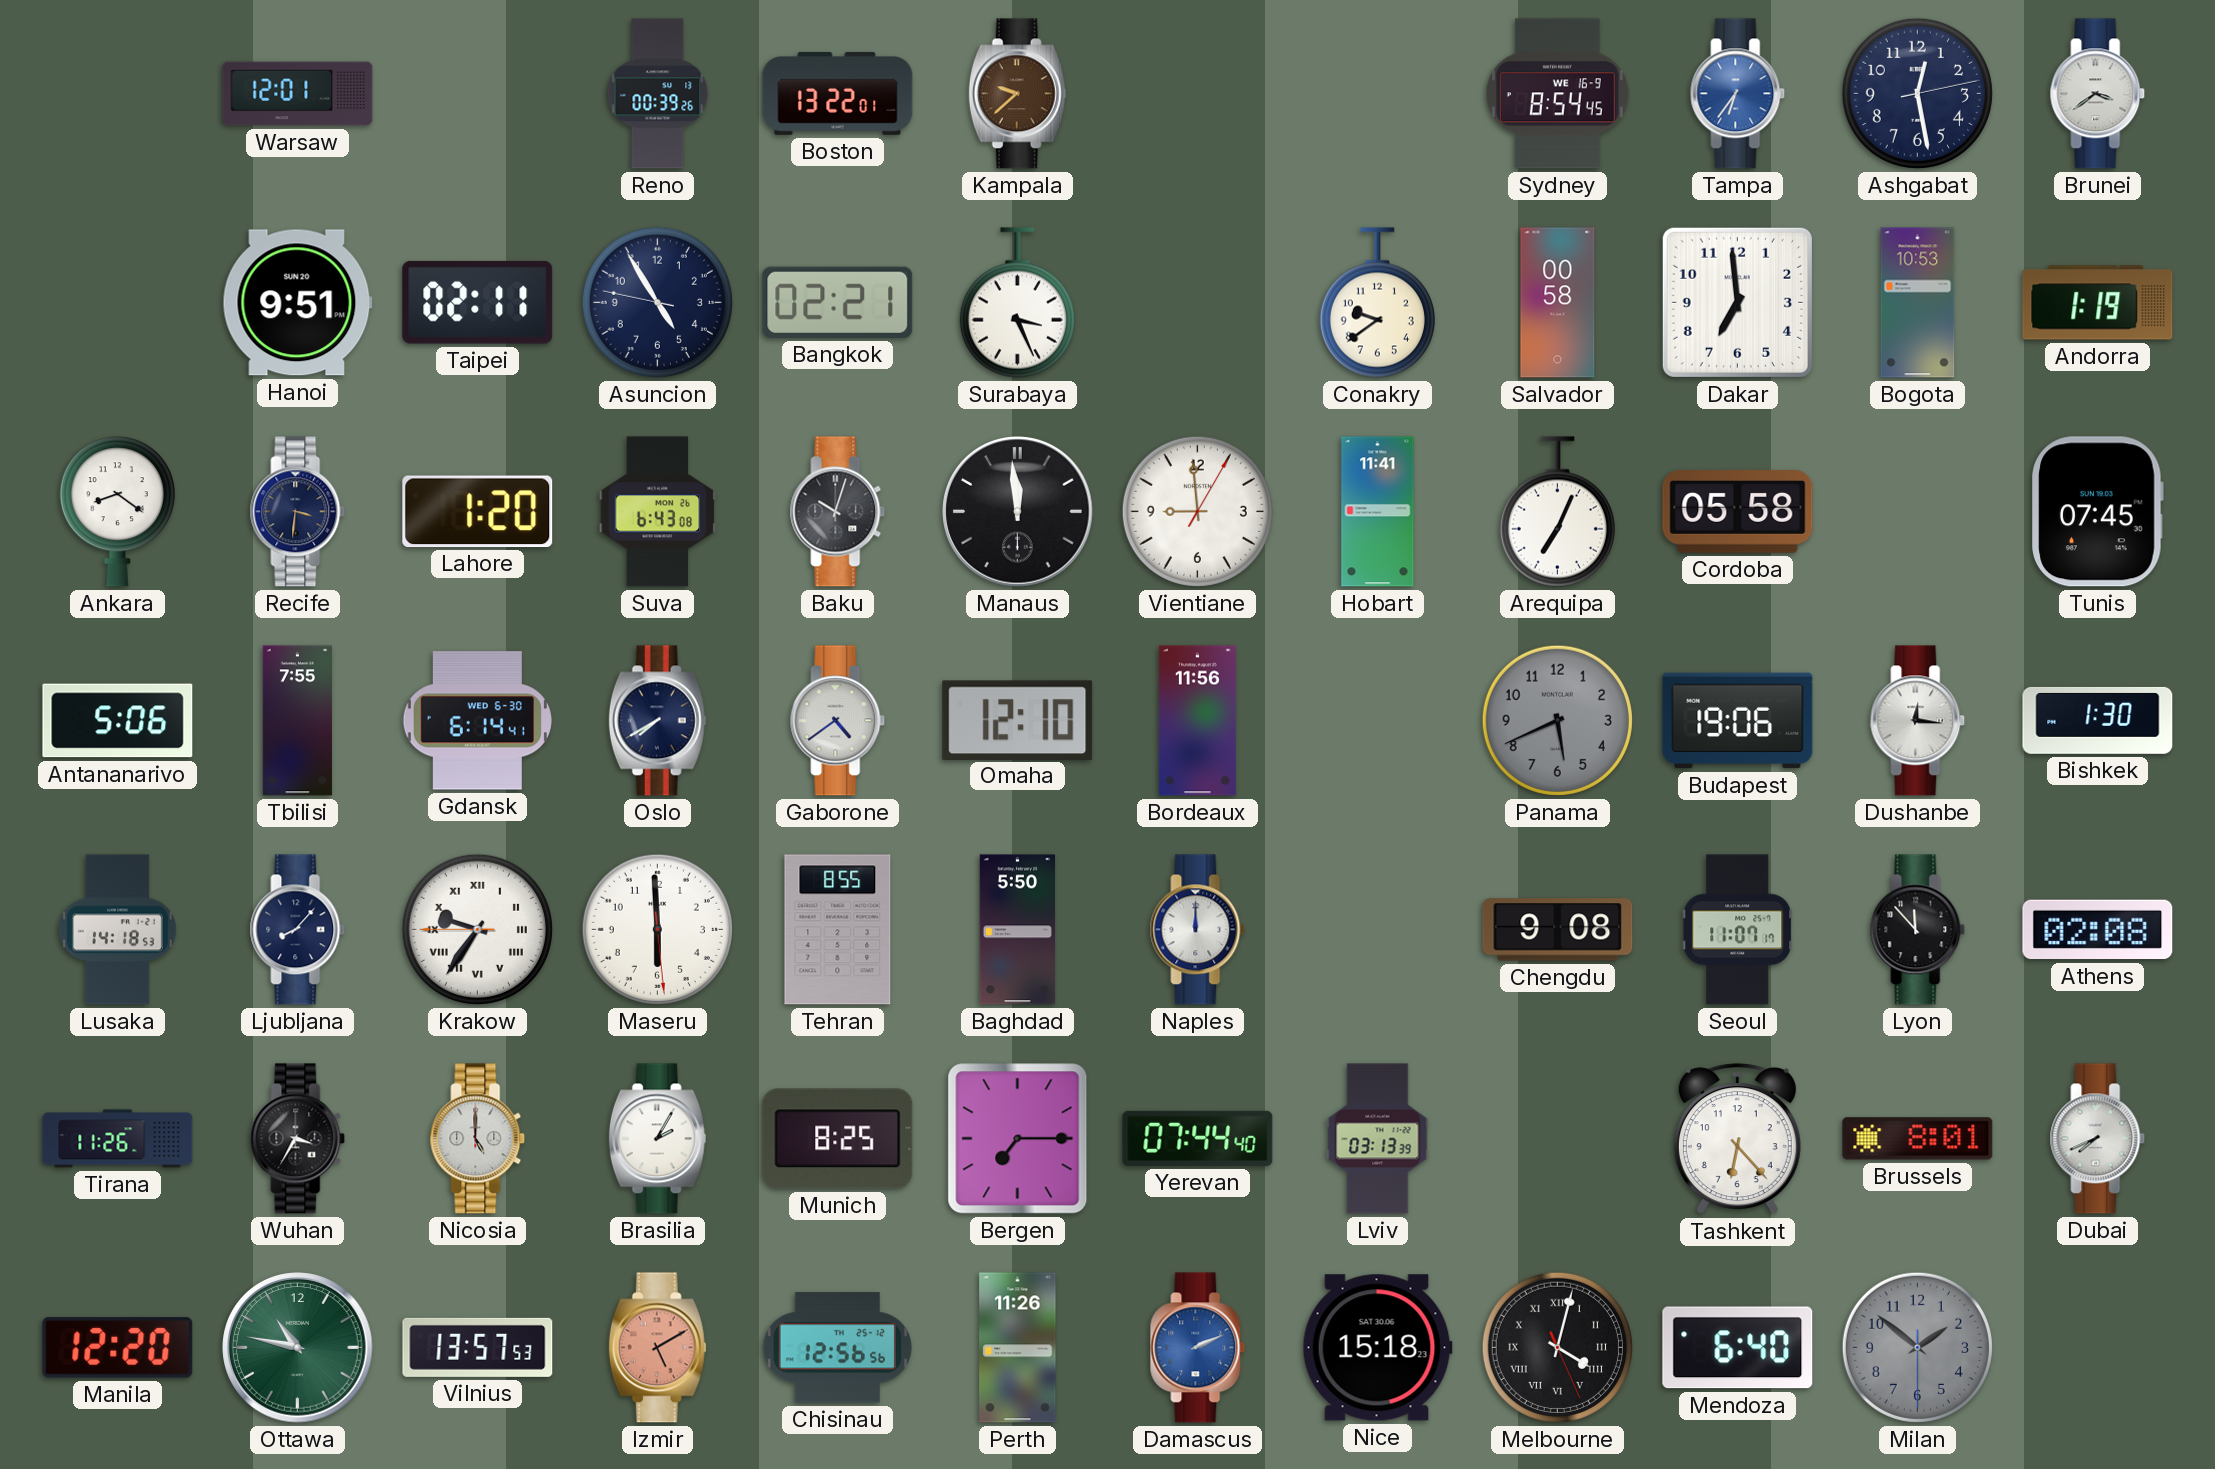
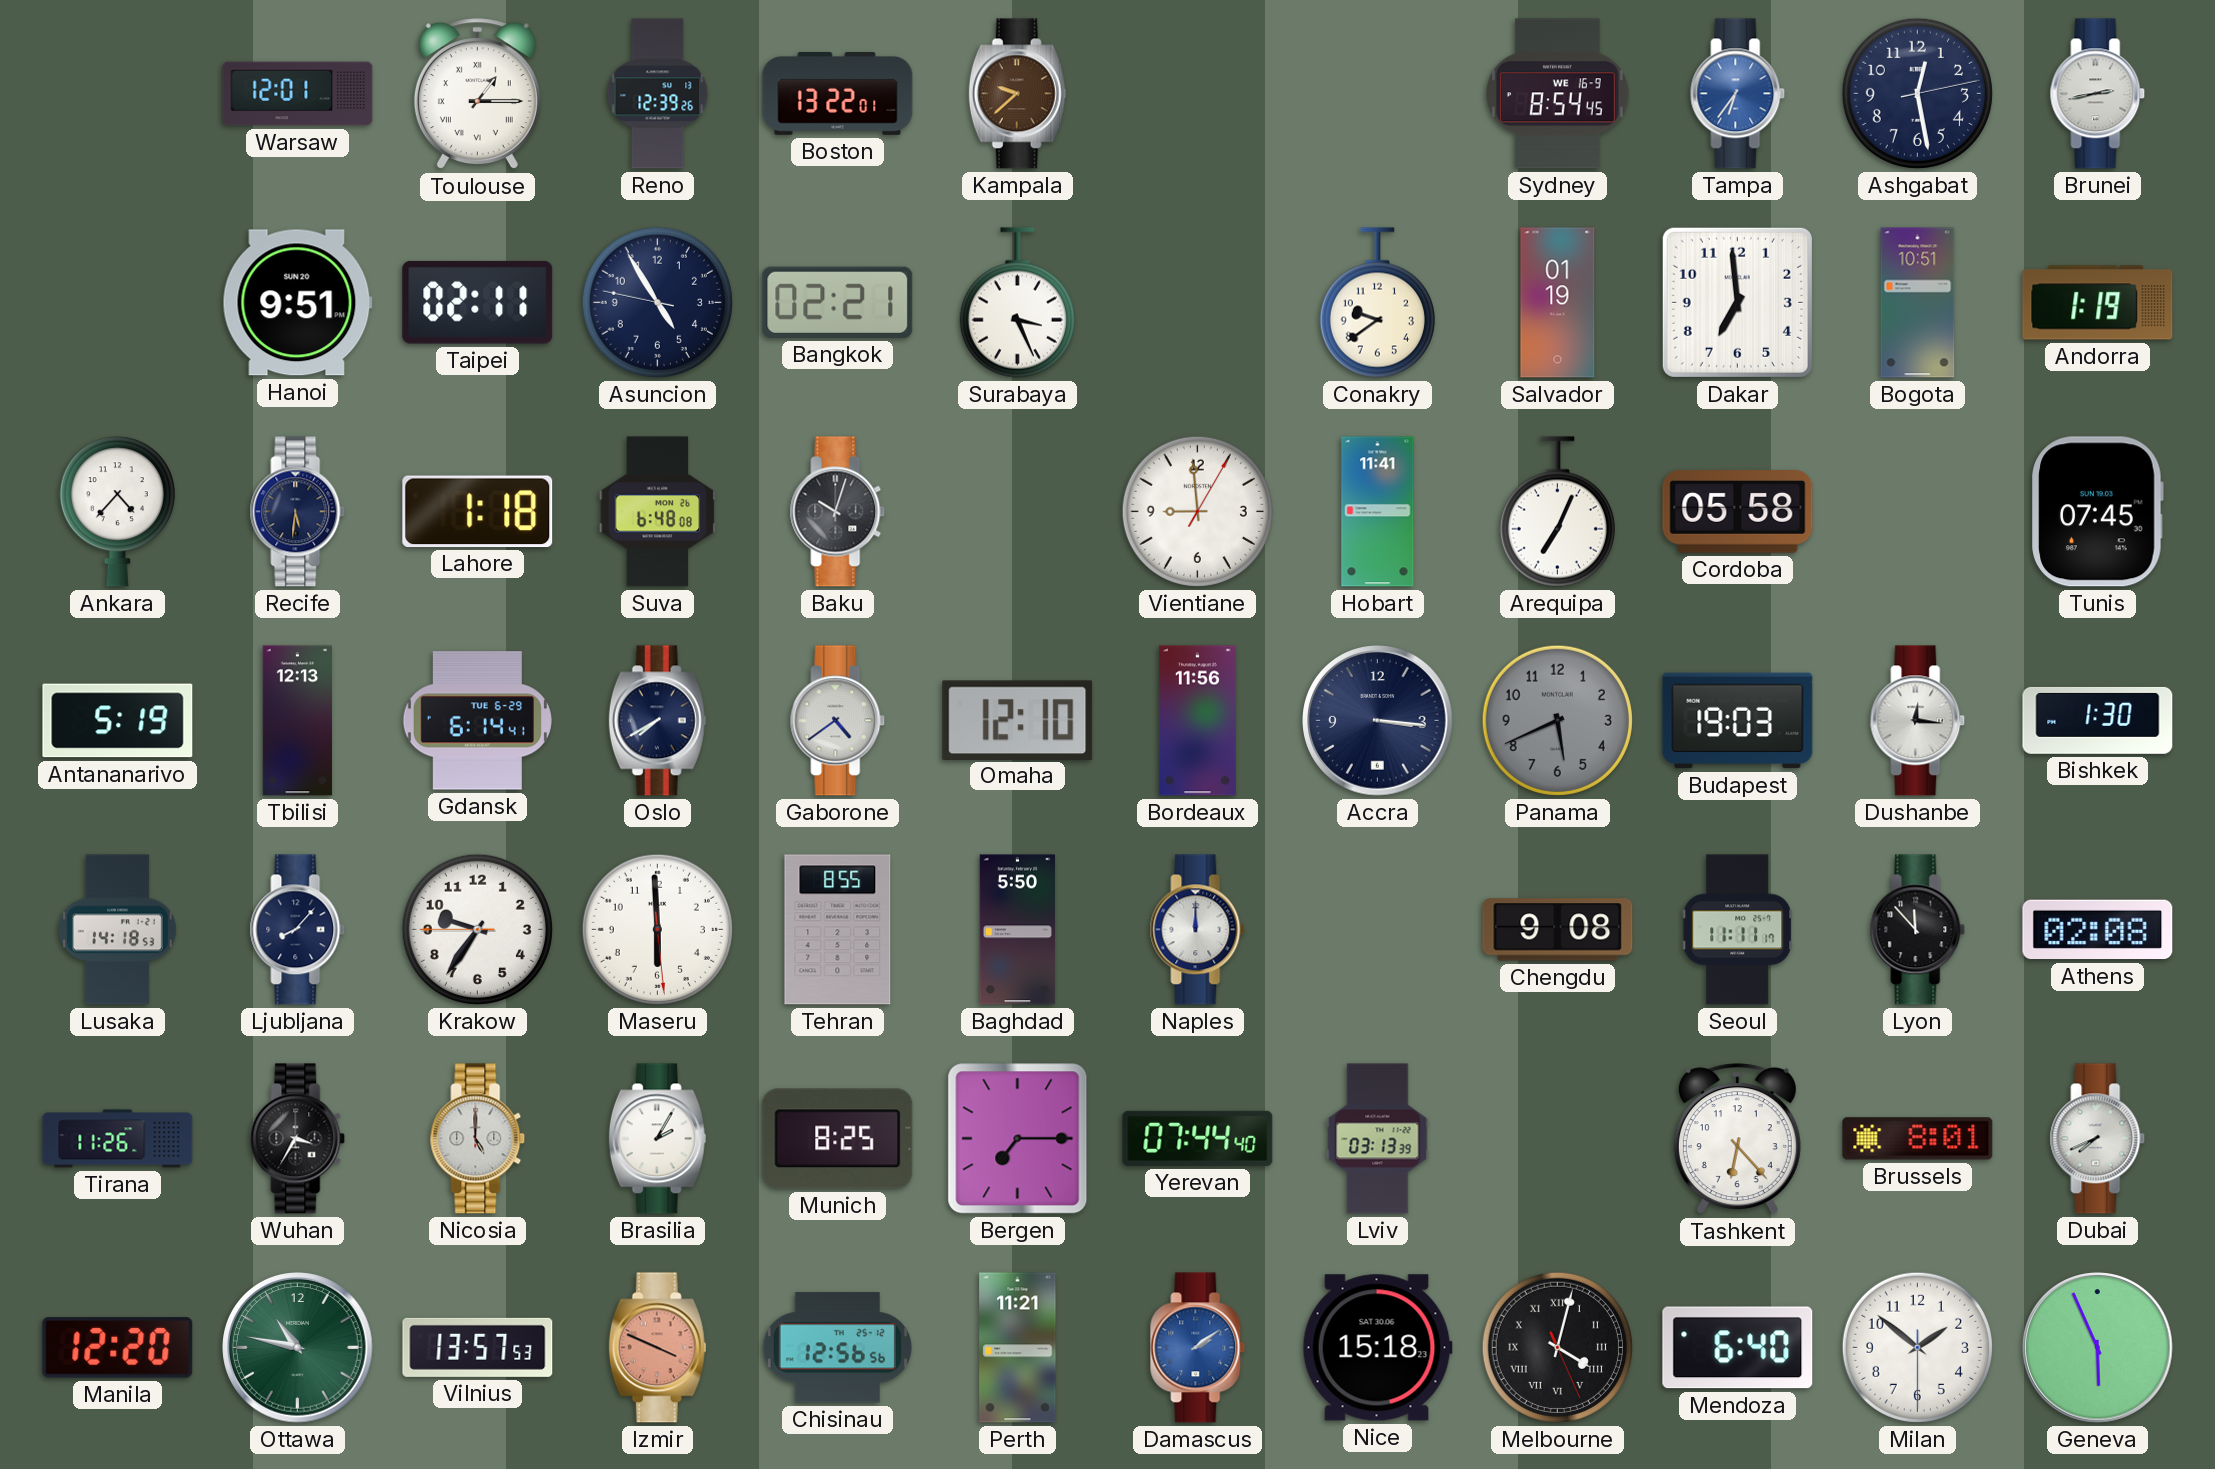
Toulouse: none -> 1:15 (477, 94)
Reno: 00:39 -> 12:39 (658, 94)
Brunei: 3:39 -> 2:43 (2098, 94)
Salvador: 00:58 -> 01:19 (1558, 303)
Bogota: 10:53 -> 10:51 (1918, 303)
Ankara: 8:21 -> 4:37 (117, 512)
Recife: 3:31 -> 5:31 (298, 512)
Lahore: 1:20 -> 1:18 (478, 511)
Suva: 6:43 -> 6:48 (658, 512)
Manaus: 11:59 -> none (1018, 512)
Antananarivo: 5:06 -> 5:19 (118, 721)
Tbilisi: 7:55 -> 12:13 (297, 721)
Gdansk date: WED 6-30 -> TUE 6-29 (477, 721)
Accra: none -> 3:16 (1378, 721)
Budapest: 19:06 -> 19:03 (1738, 721)
Krakow numerals: Roman -> Arabic (477, 929)
Seoul: 11:07 -> 11:11 (1738, 930)
Izmir: 5:10 -> 3:49 (657, 1348)
Perth: 11:26 -> 11:21 (1018, 1348)
Damascus: 2:11 -> 2:09 (1198, 1348)
Milan dial: grey -> white (1917, 1347)
Geneva: none -> 5:56 (2098, 1348)
